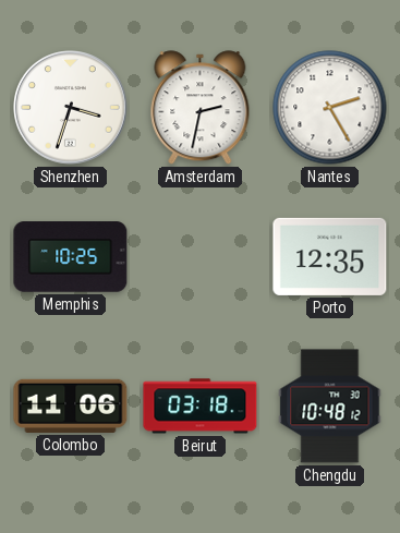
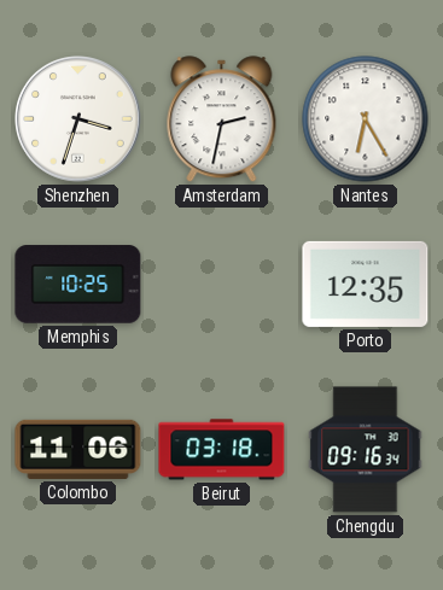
Nantes: 2:25 -> 6:25 (366, 119)
Chengdu: 10:48 -> 09:16 (366, 450)
